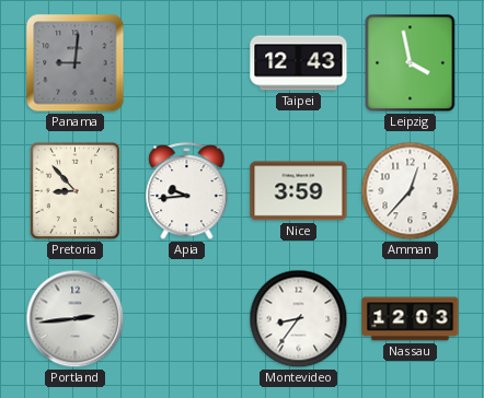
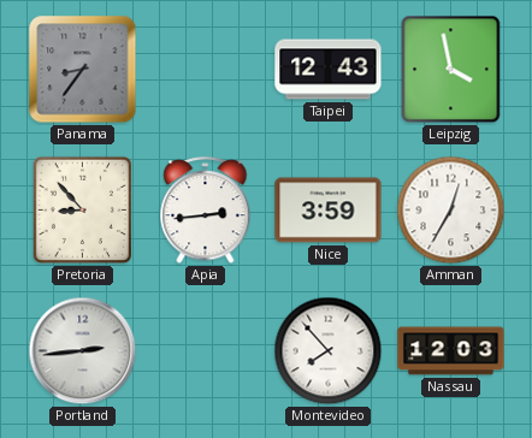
Panama: 9:01 -> 8:36 (83, 70)
Apia: 9:44 -> 2:44 (206, 211)
Amman: 12:37 -> 12:35 (451, 211)
Montevideo: 8:36 -> 7:53 (329, 351)
